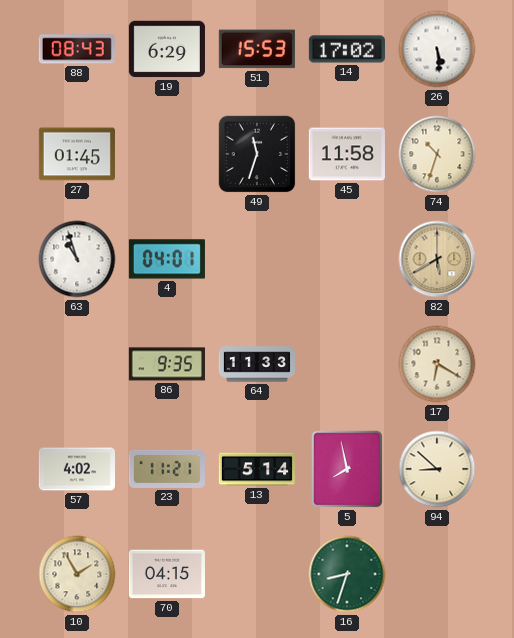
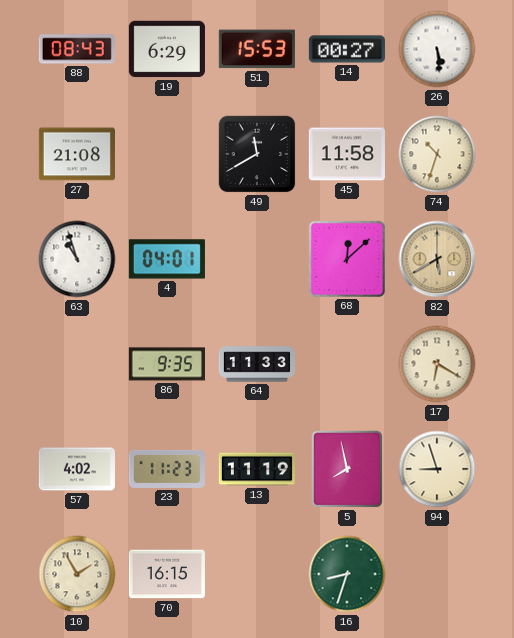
14: 17:02 -> 00:27 (347, 49)
27: 01:45 -> 21:08 (77, 154)
49: 11:33 -> 11:40 (257, 154)
68: none -> 12:08 (347, 259)
23: 11:21 -> 11:23 (167, 469)
13: 5:14 -> 11:19 (257, 469)
94: 8:52 -> 8:57 (437, 469)
70: 04:15 -> 16:15 (167, 574)
